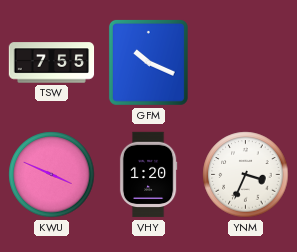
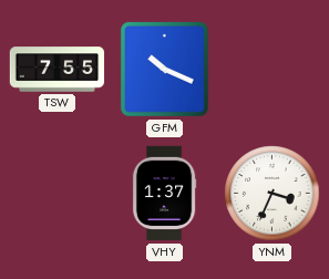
KWU: 3:49 -> none (52, 175)
VHY: 1:20 -> 1:37 (164, 194)
